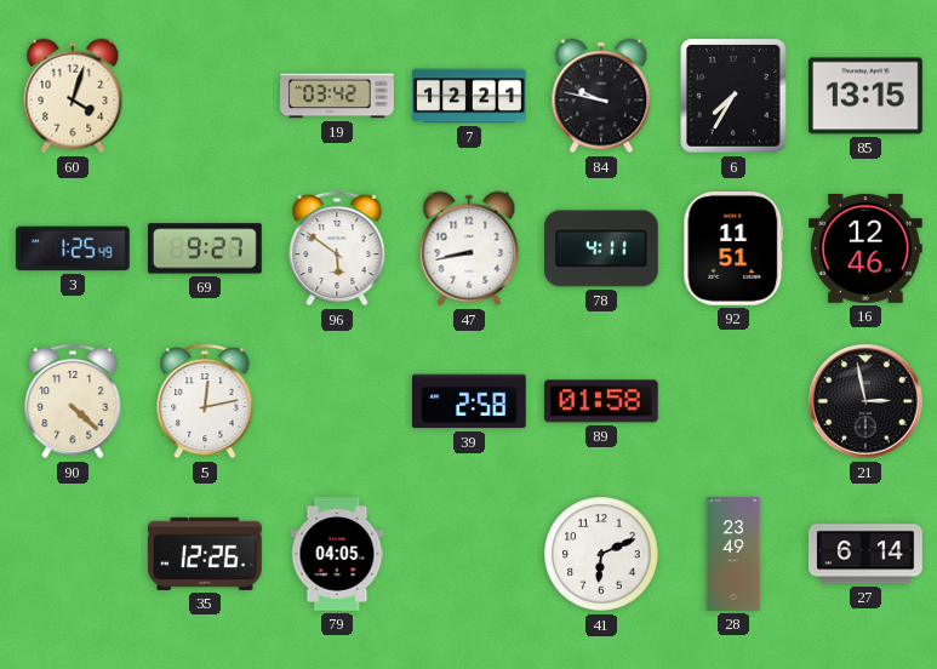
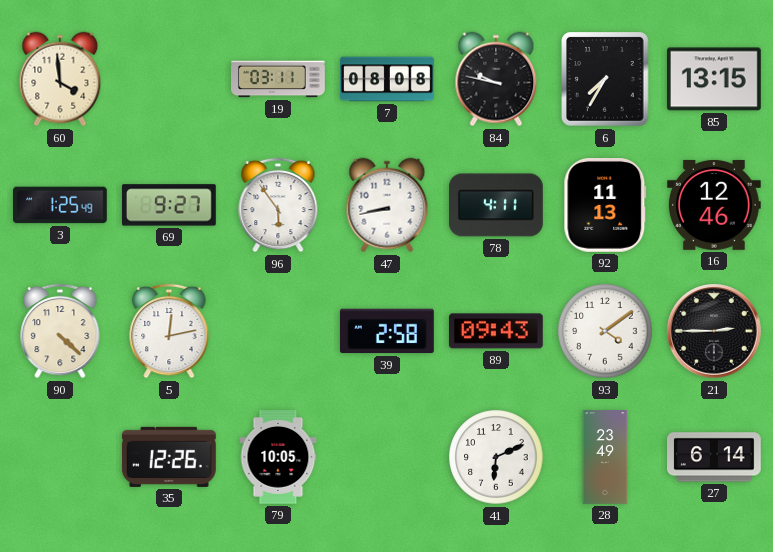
60: 4:03 -> 3:59 (60, 79)
19: 03:42 -> 03:11 (278, 79)
7: 12:21 -> 08:08 (387, 79)
96: 5:51 -> 5:54 (278, 205)
92: 11:51 -> 11:13 (605, 206)
89: 01:58 -> 09:43 (496, 331)
93: none -> 4:09 (605, 331)
21: 2:58 -> 2:45 (714, 331)
79: 04:05 -> 10:05 (278, 457)
